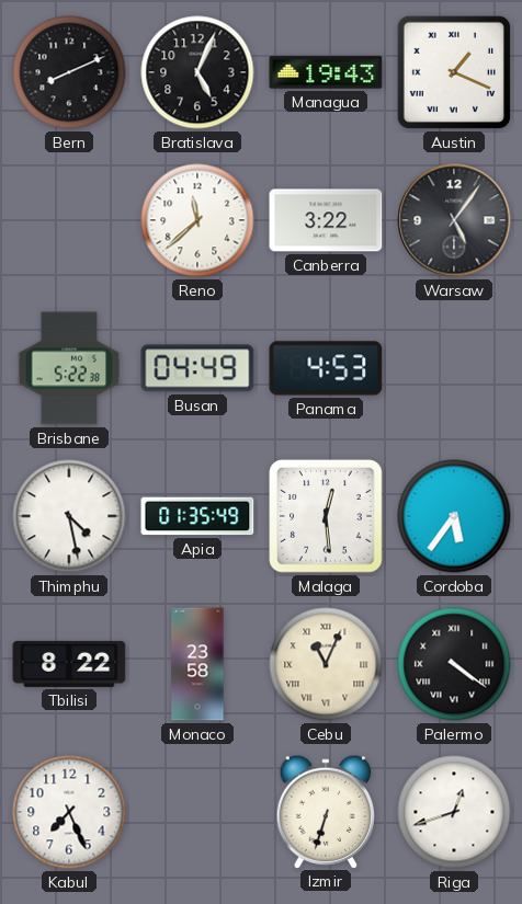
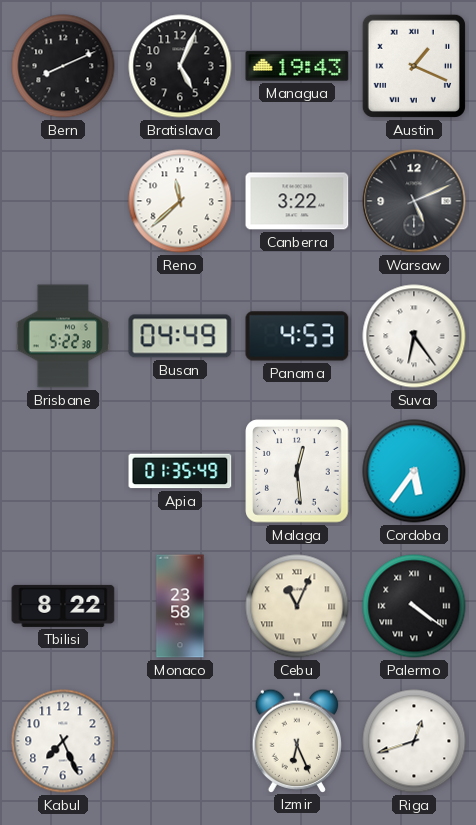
Warsaw: 5:06 -> 5:11 (414, 201)
Suva: none -> 6:24 (414, 336)
Thimphu: 4:28 -> none (69, 516)
Izmir: 6:33 -> 6:26 (297, 740)
